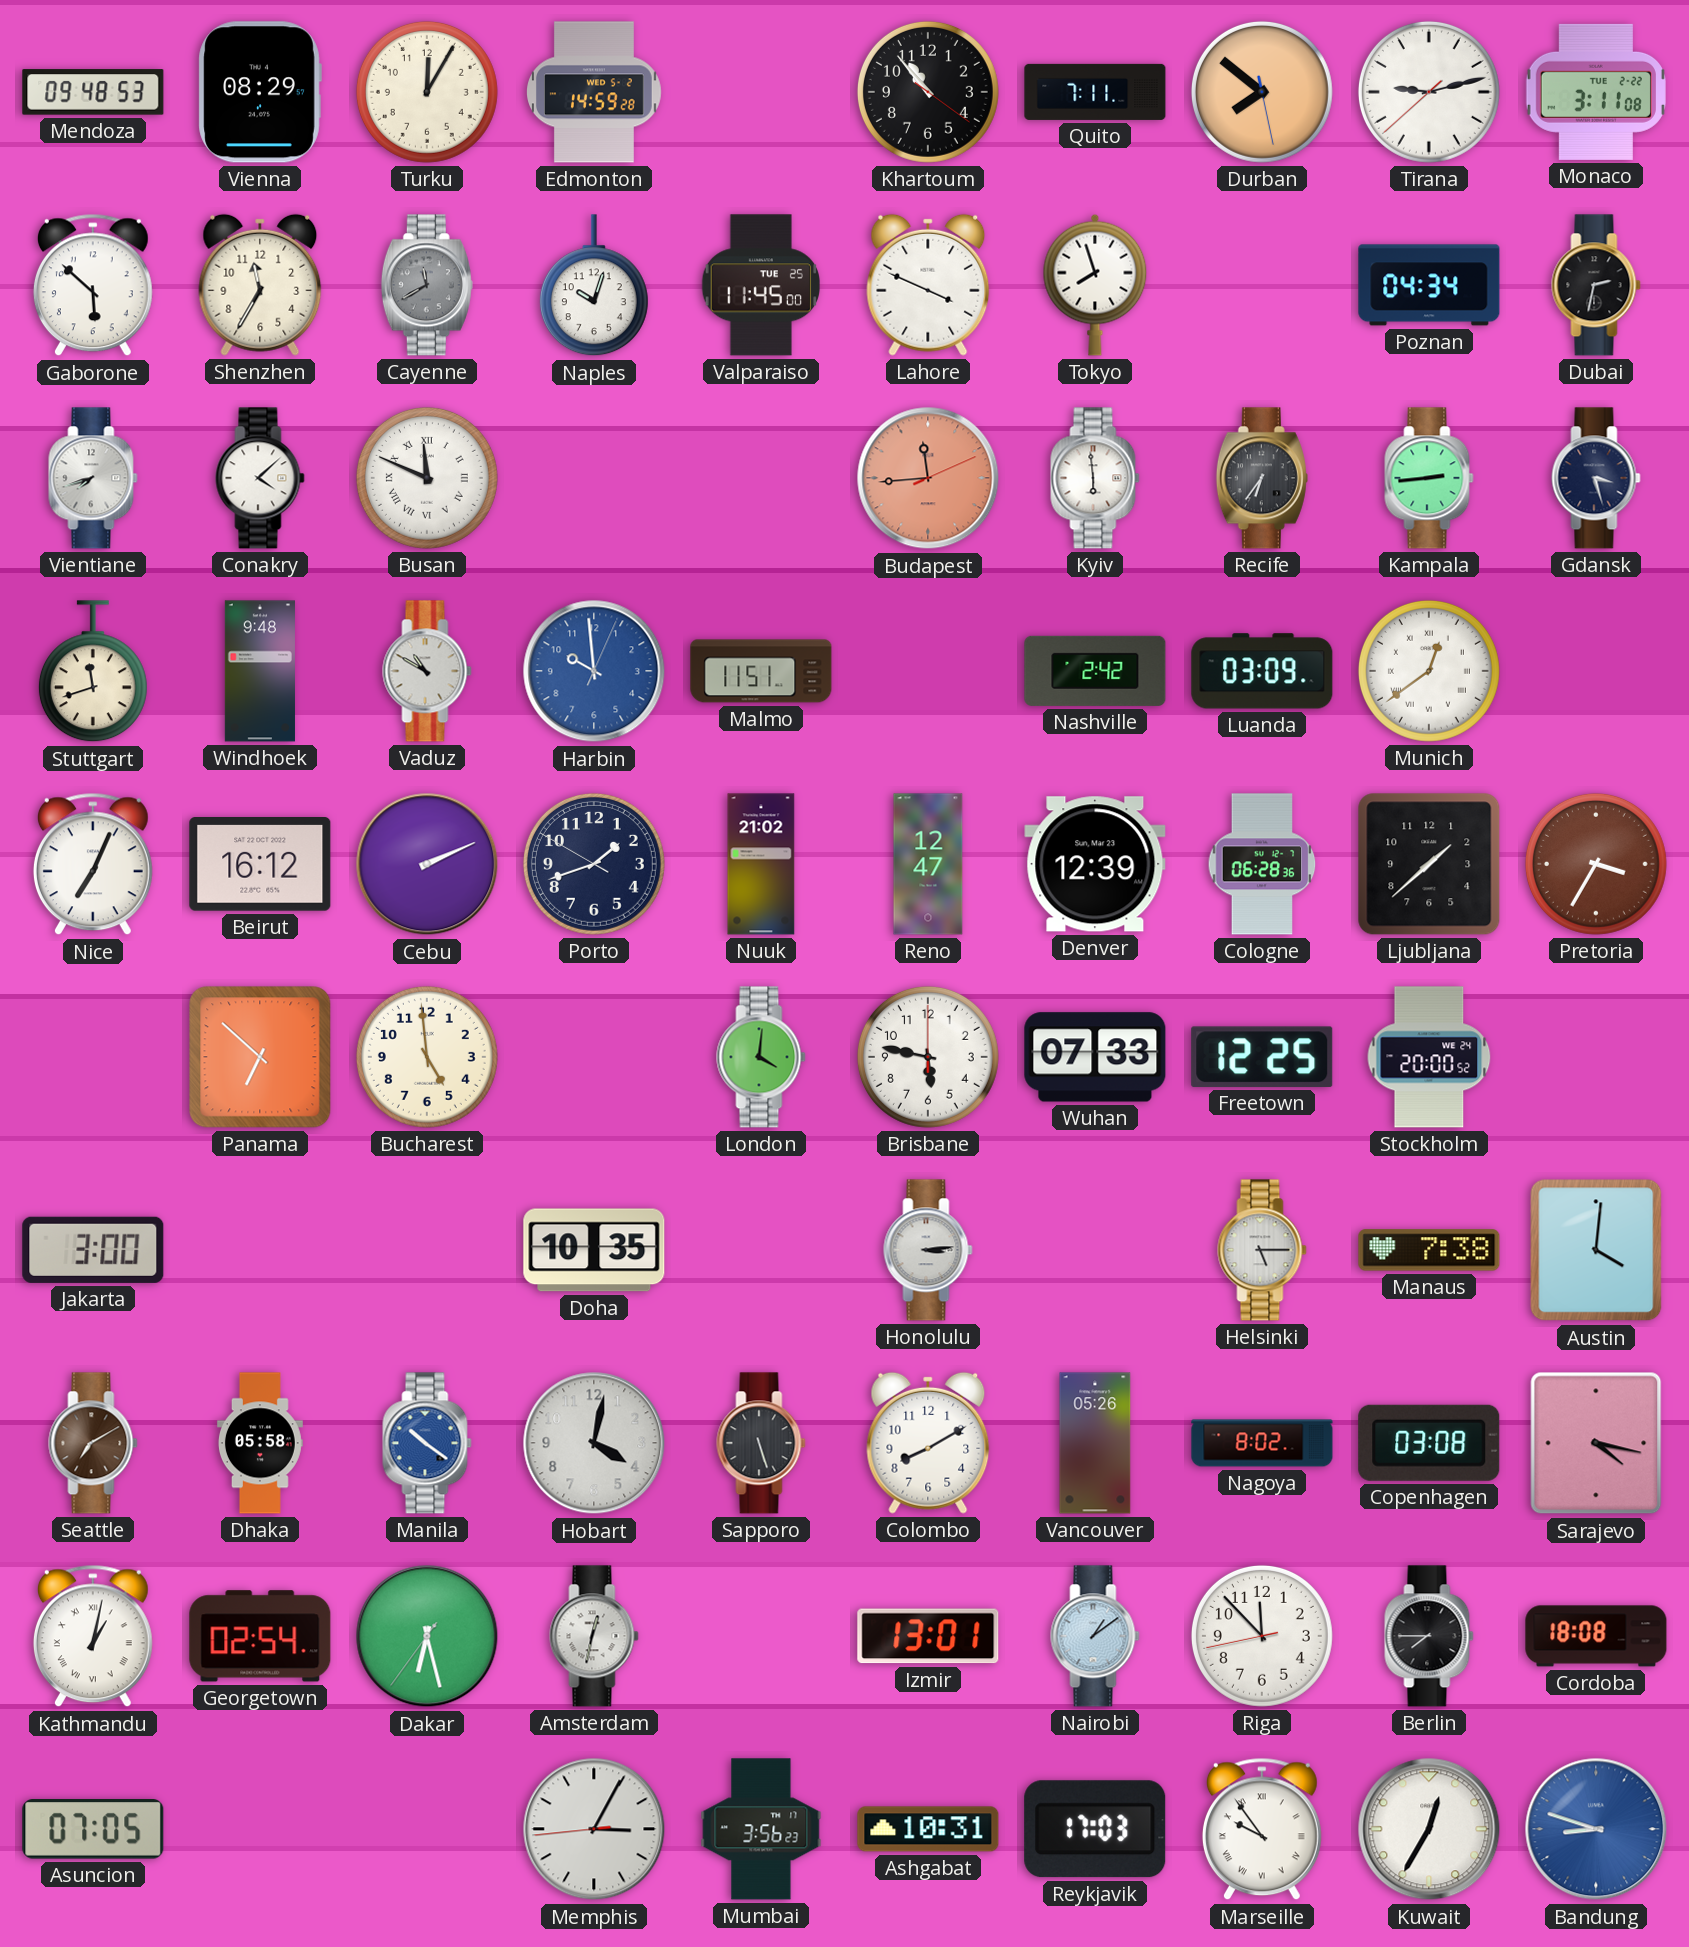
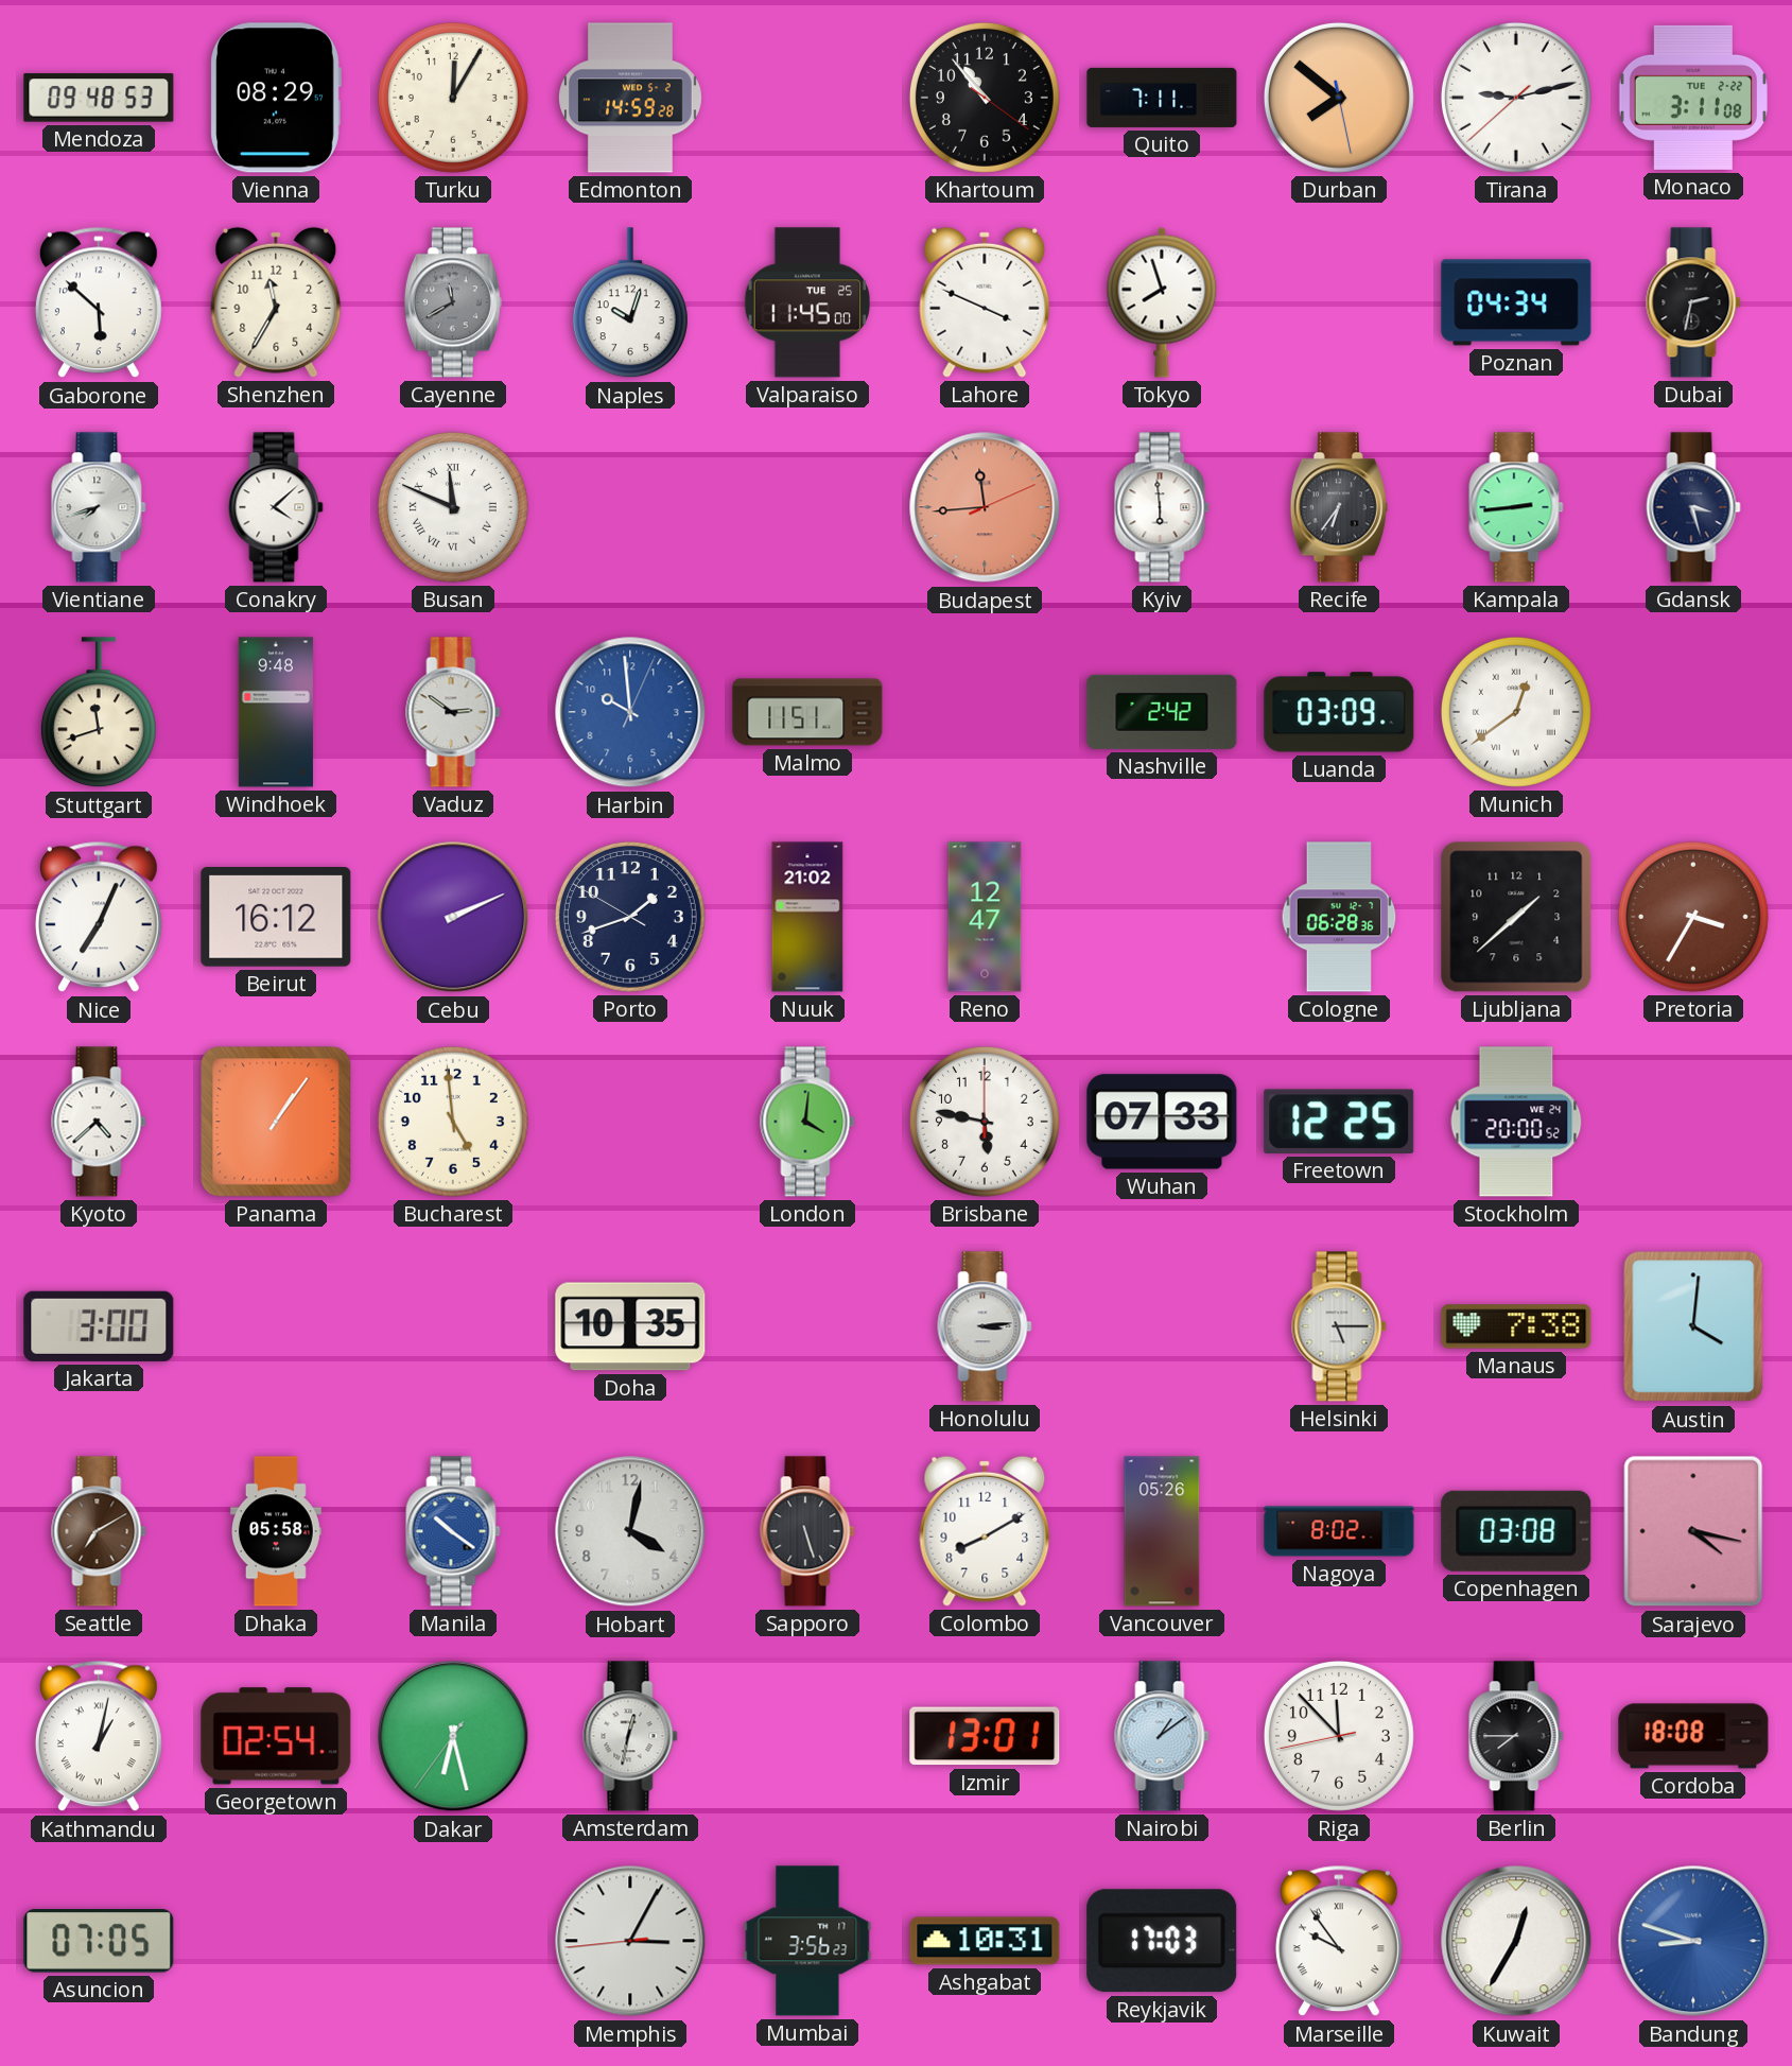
Vaduz: 10:50 -> 2:51 (453, 712)
Denver: 12:39 -> none (1095, 864)
Kyoto: none -> 4:38 (99, 1122)
Panama: 6:52 -> 1:06 (276, 1122)
